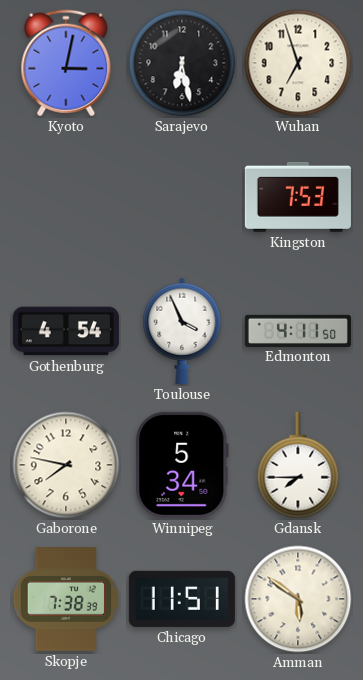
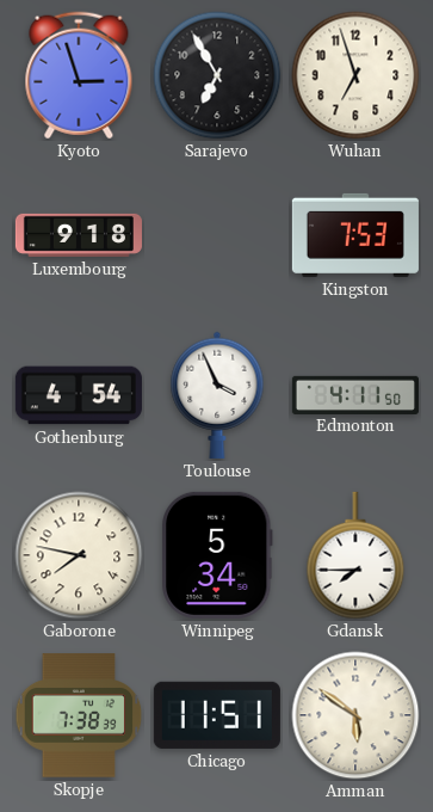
Kyoto: 3:02 -> 2:57 (79, 75)
Sarajevo: 6:28 -> 6:55 (217, 75)
Luxembourg: none -> 9:18 (79, 235)
